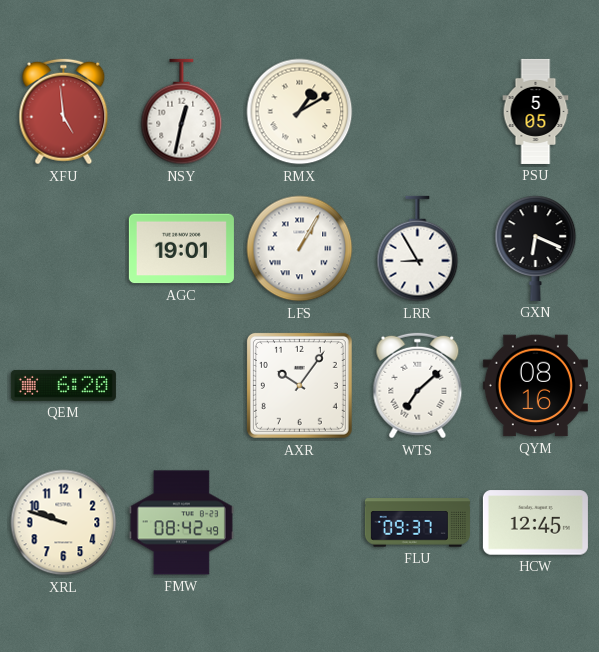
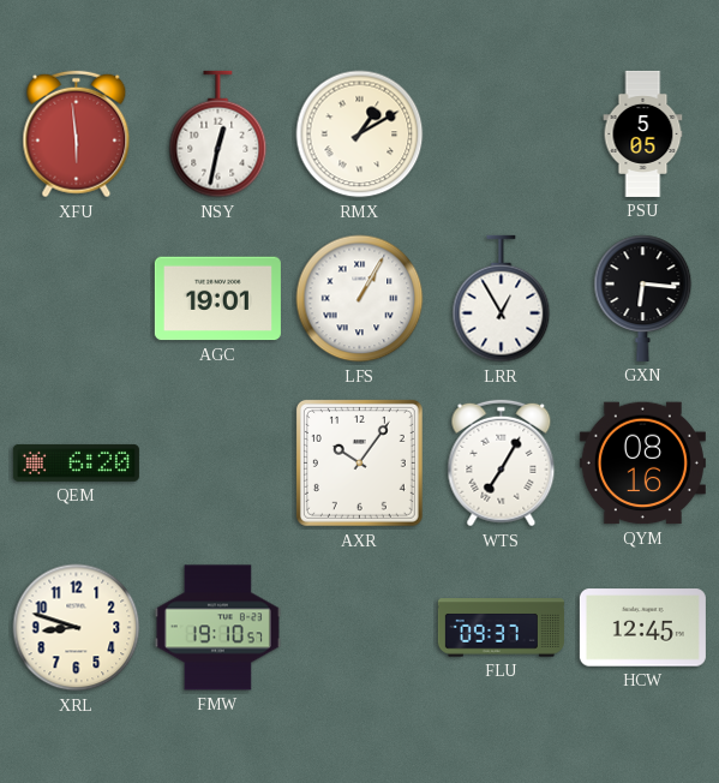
XFU: 4:59 -> 5:59 (77, 135)
LRR: 8:55 -> 12:55 (502, 299)
GXN: 6:19 -> 6:16 (643, 298)
WTS: 7:08 -> 7:05 (502, 464)
XRL: 9:48 -> 8:48 (77, 628)
FMW: 08:42 -> 19:10 (217, 628)
